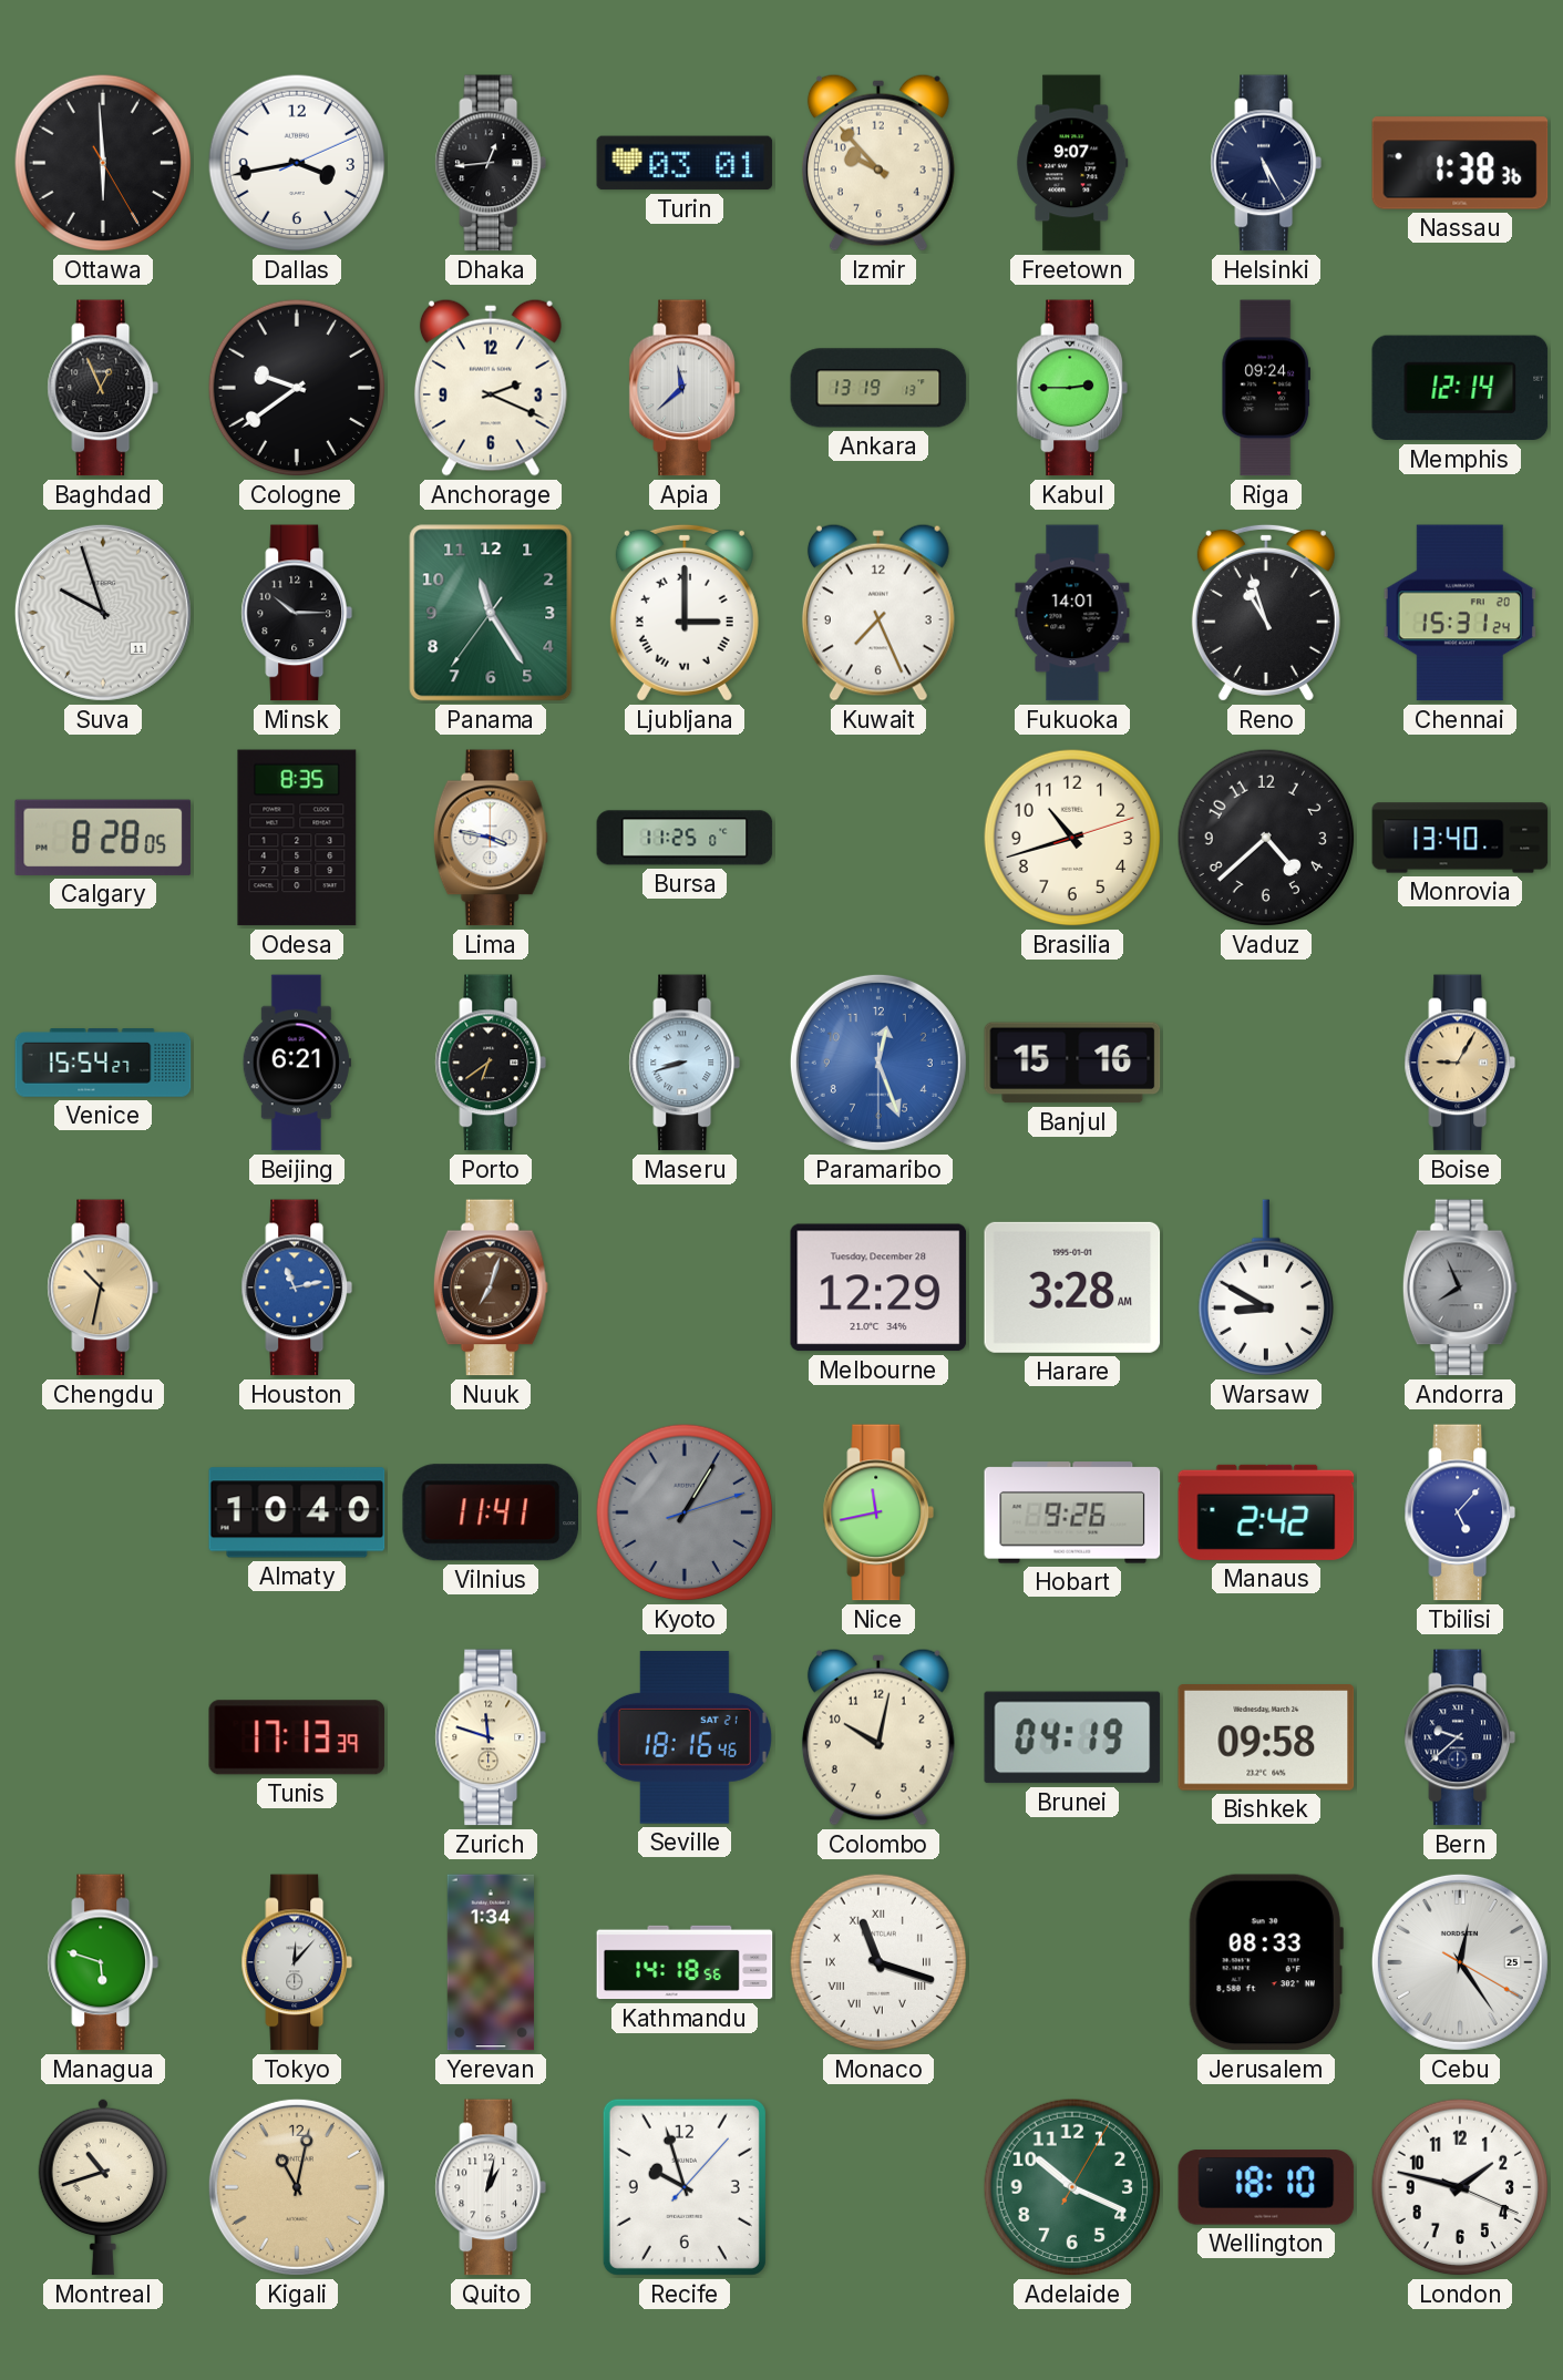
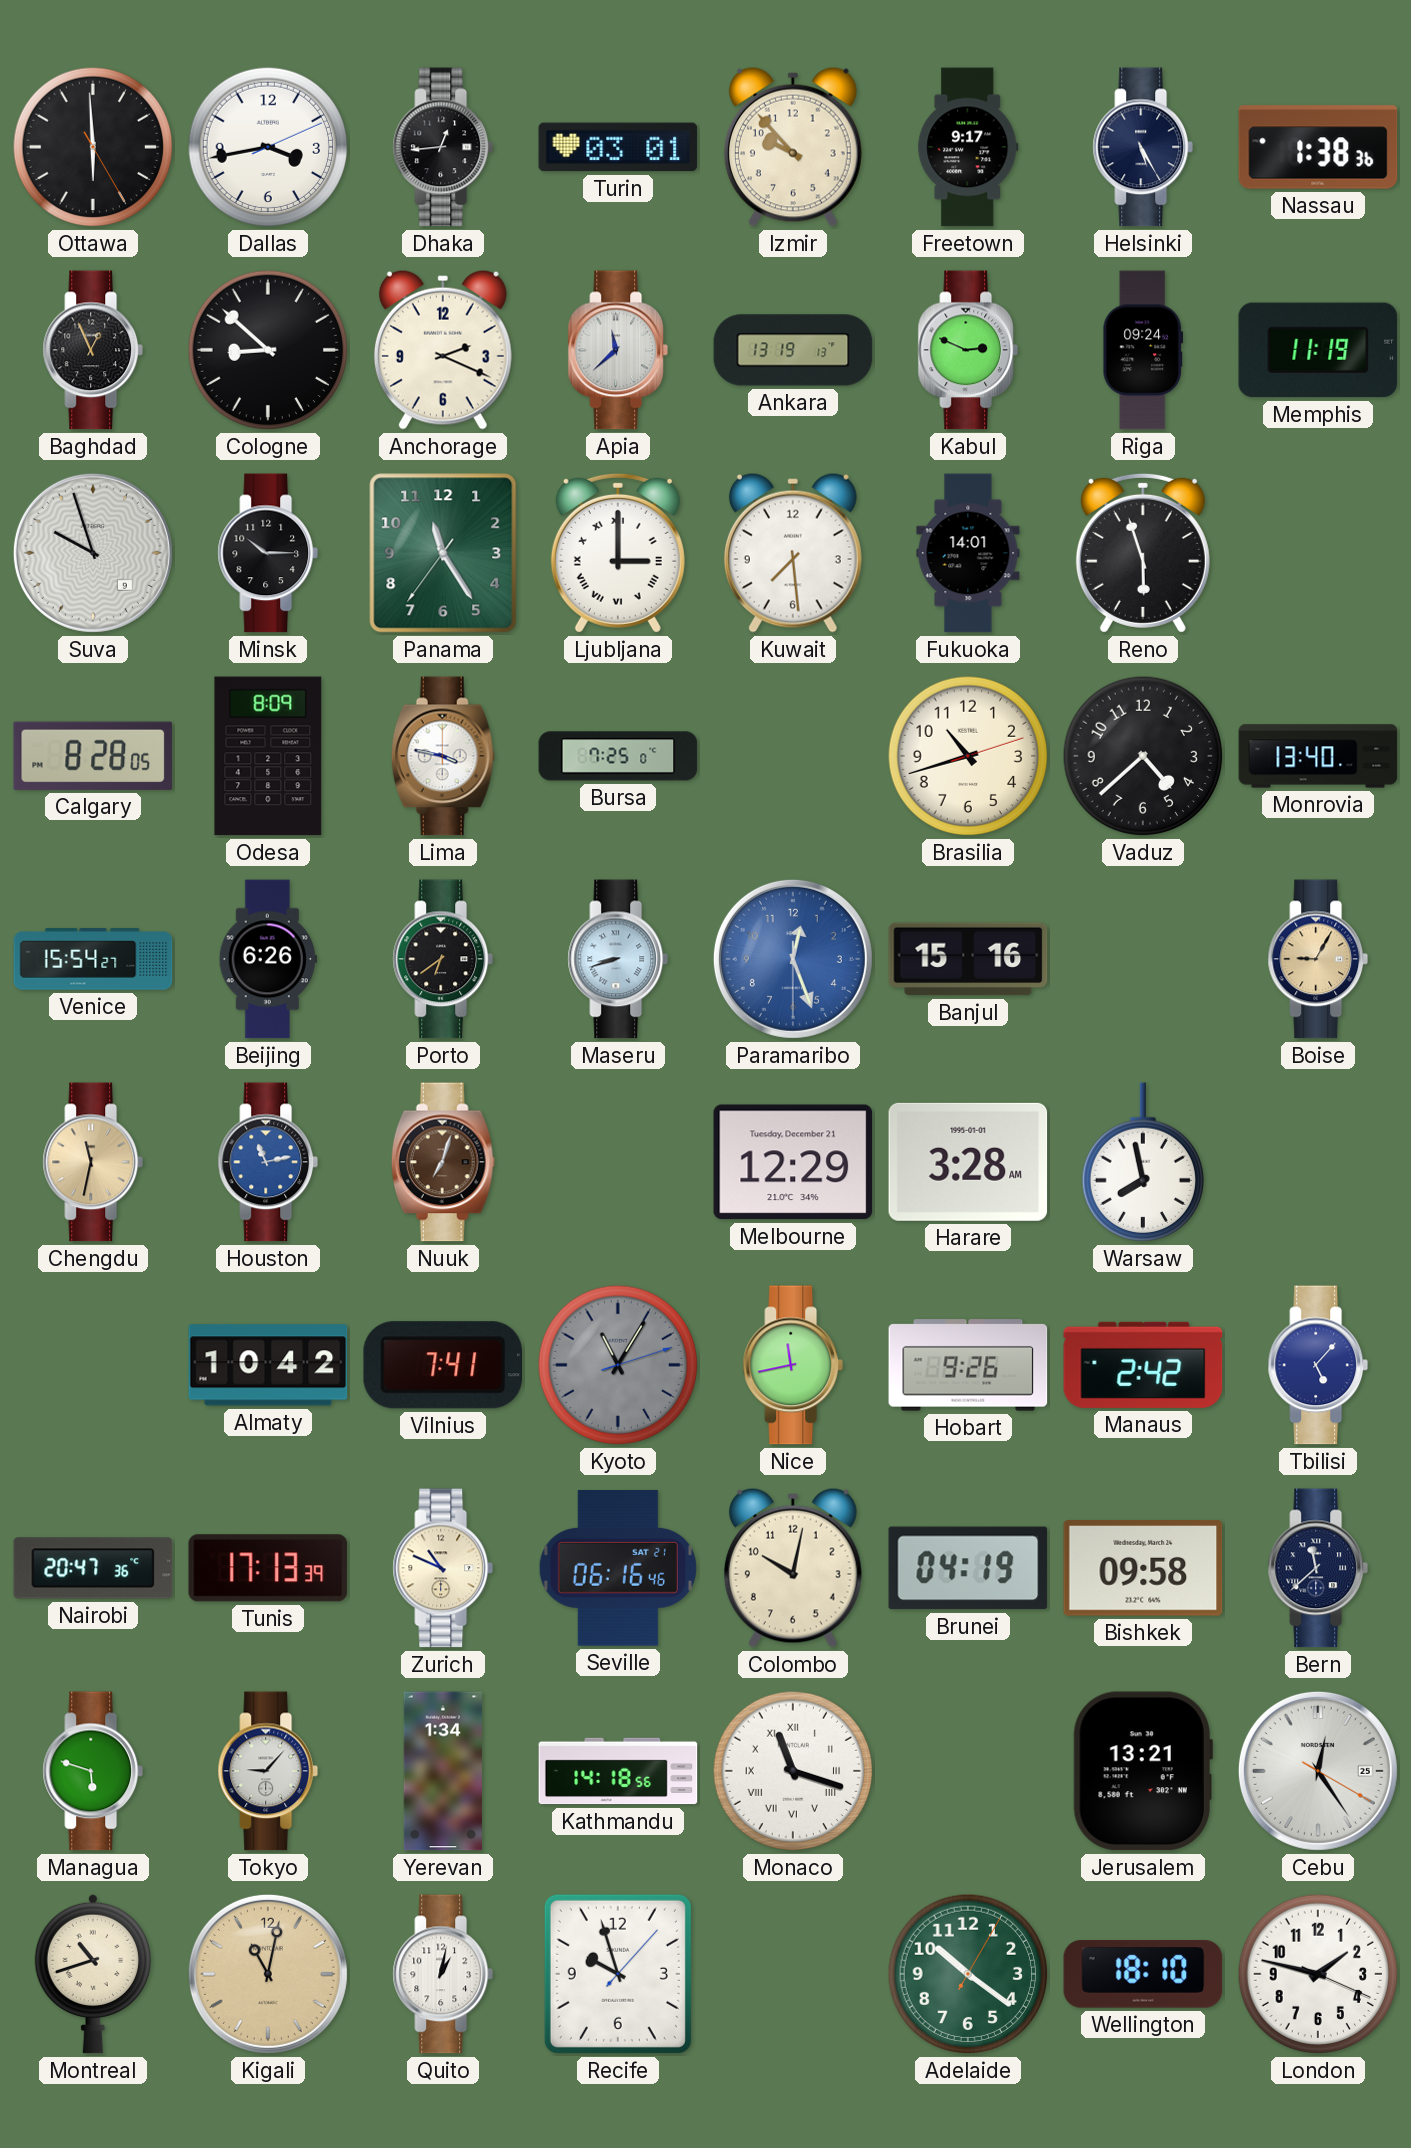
Freetown: 9:07 -> 9:17 (968, 147)
Cologne: 9:39 -> 8:52 (268, 350)
Kabul: 2:45 -> 2:49 (968, 350)
Memphis: 12:14 -> 11:19 (1318, 350)
Suva date: 11 -> 9 (93, 553)
Kuwait: 7:26 -> 7:29 (793, 553)
Reno: 10:57 -> 5:57 (1143, 553)
Chennai: 15:31 -> none (1460, 613)
Odesa: 8:35 -> 8:09 (268, 756)
Bursa: 11:25 -> 7:25 (618, 756)
Beijing: 6:21 -> 6:26 (268, 959)
Chengdu: 10:32 -> 11:32 (93, 1162)
Melbourne date: Tuesday, December 28 -> Tuesday, December 21 (793, 1162)
Warsaw: 8:50 -> 7:58 (1142, 1162)
Andorra: 7:56 -> none (1460, 1288)
Almaty: 10:40 -> 10:42 (268, 1365)
Vilnius: 11:41 -> 7:41 (442, 1365)
Kyoto: 1:05 -> 11:05 (618, 1365)
Nairobi: none -> 20:47 (93, 1568)
Zurich: 11:48 -> 10:49 (443, 1568)
Seville: 18:16 -> 06:16 (618, 1569)
Bern: 9:38 -> 11:38 (1318, 1568)
Tokyo: 12:07 -> 9:07 (268, 1771)
Jerusalem: 08:33 -> 13:21 (1143, 1771)
Adelaide: 10:19 -> 10:21 (968, 1974)
